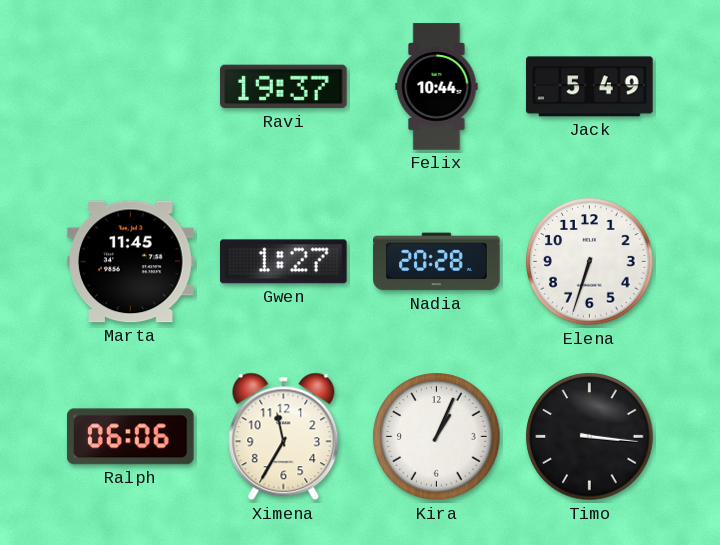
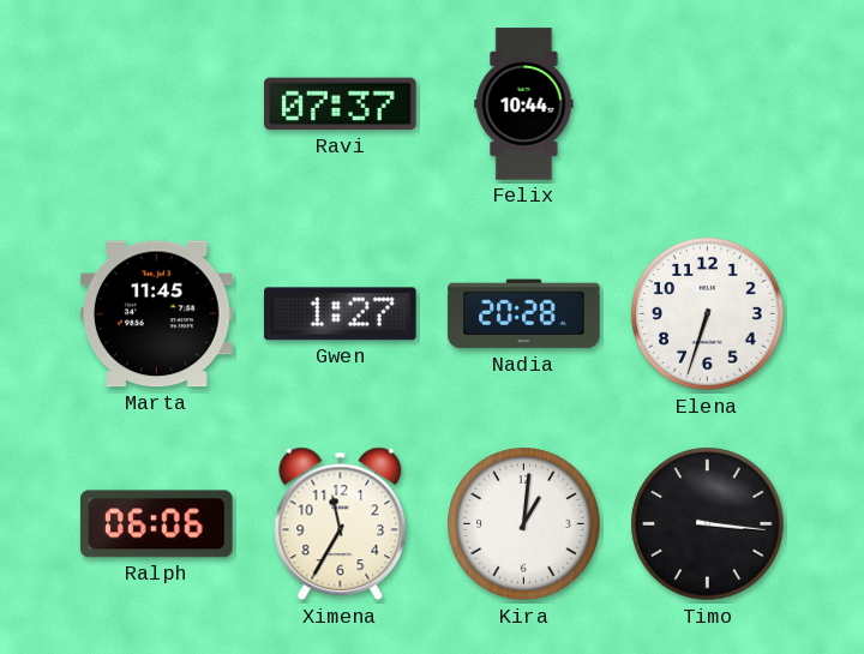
Ravi: 19:37 -> 07:37 (341, 104)
Jack: 5:49 -> none (590, 87)
Kira: 1:04 -> 1:01 (524, 524)
